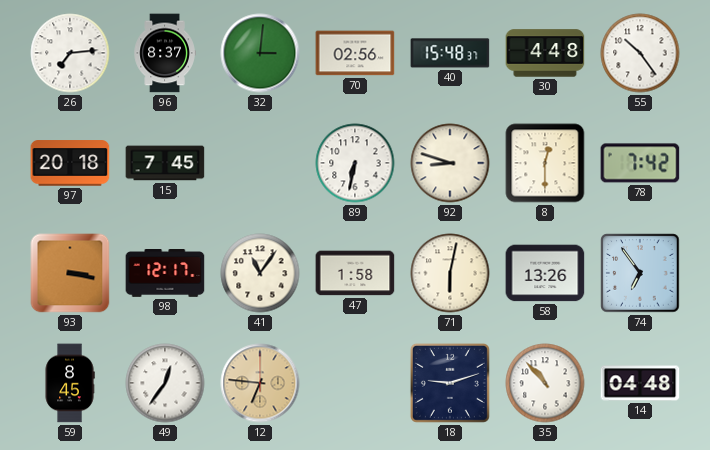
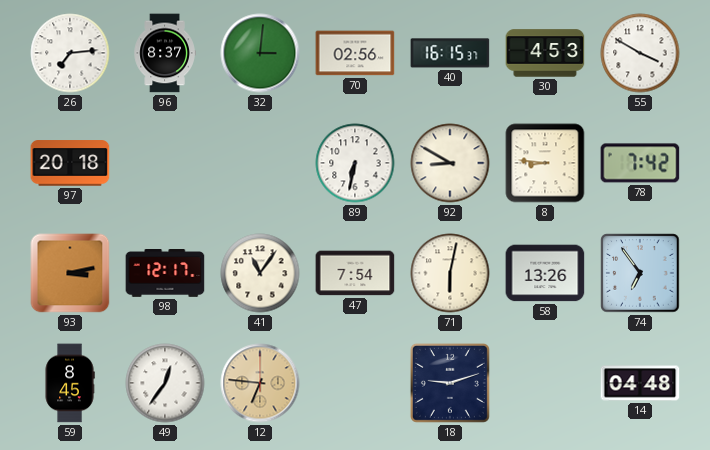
40: 15:48 -> 16:15 (450, 53)
30: 4:48 -> 4:53 (545, 53)
55: 10:24 -> 3:50 (640, 53)
15: 7:45 -> none (165, 163)
92: 8:48 -> 8:50 (450, 163)
8: 12:30 -> 8:46 (545, 163)
93: 3:17 -> 3:13 (70, 273)
47: 1:58 -> 7:54 (355, 273)
35: 10:53 -> none (545, 383)
